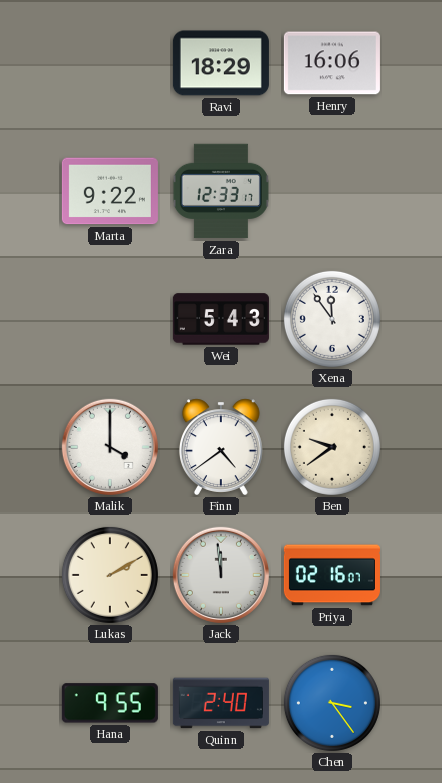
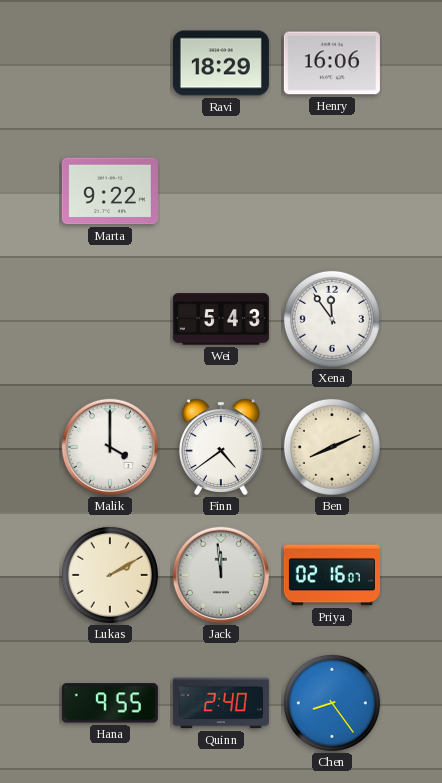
Zara: 12:33 -> none (221, 191)
Ben: 9:39 -> 8:11 (332, 447)
Chen: 3:24 -> 8:24 (332, 703)
